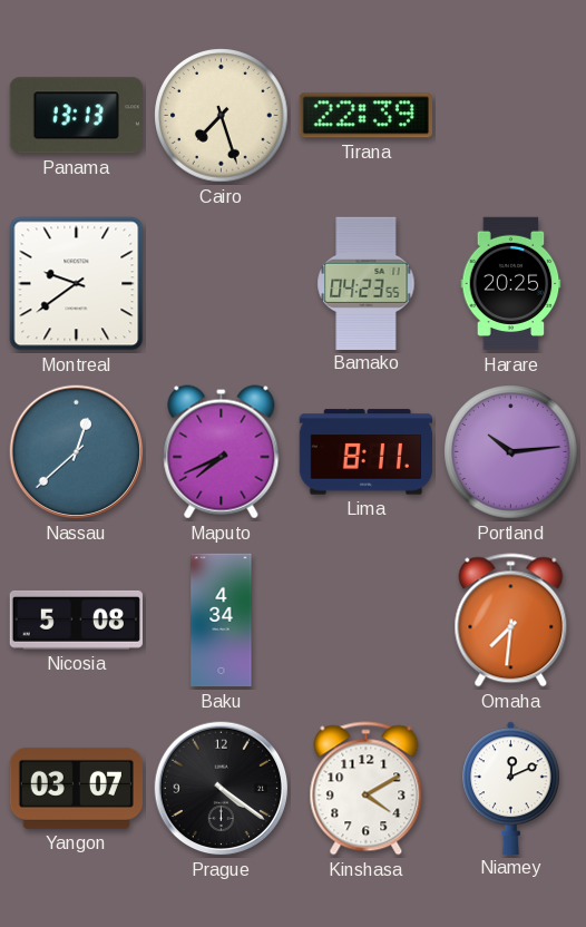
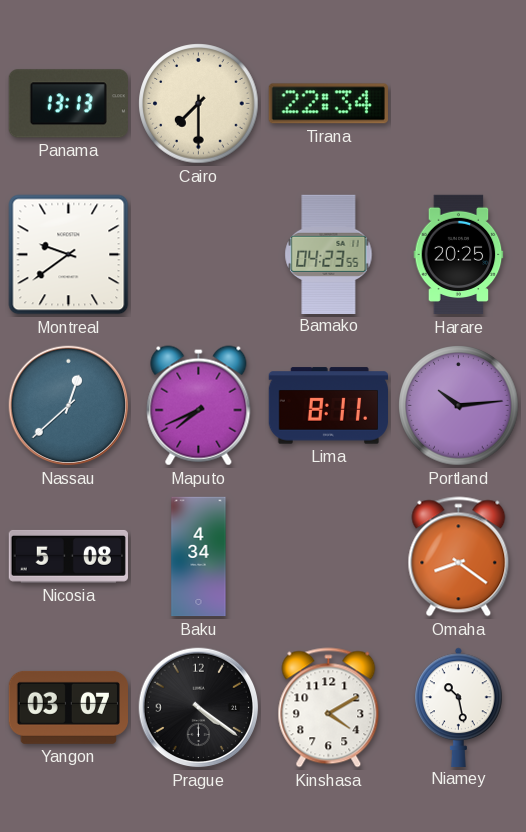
Cairo: 7:27 -> 7:30 (199, 104)
Tirana: 22:39 -> 22:34 (328, 104)
Omaha: 7:31 -> 8:21 (459, 557)
Niamey: 12:11 -> 10:28 (459, 707)
